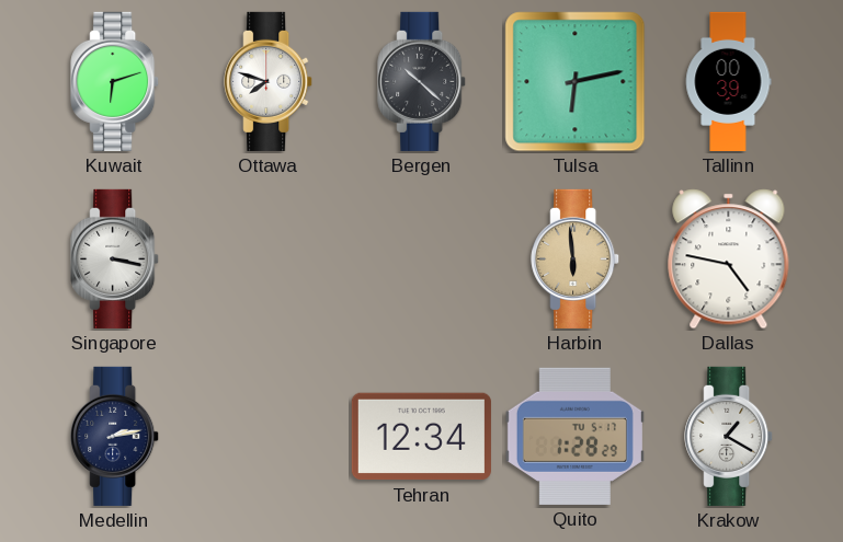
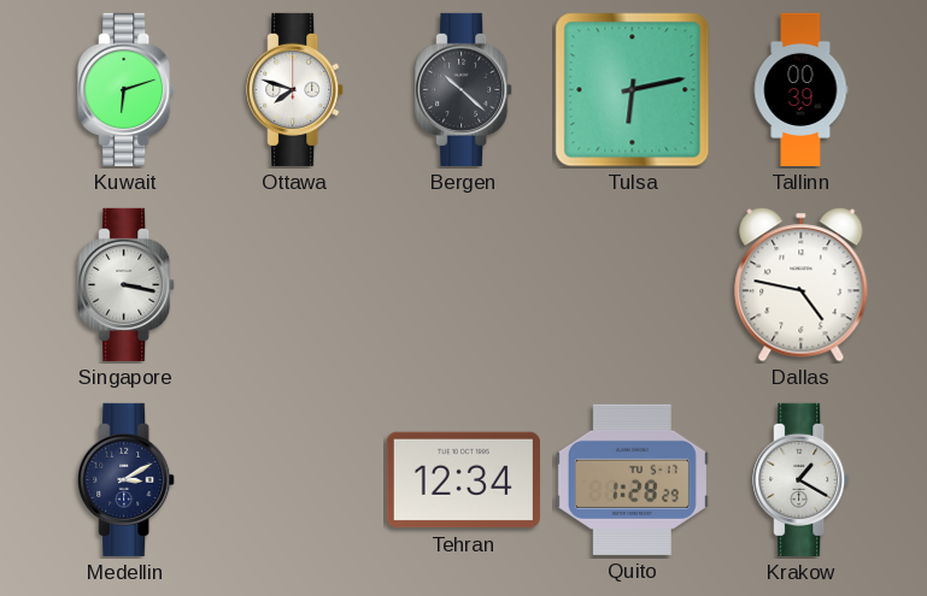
Harbin: 5:59 -> none (576, 258)
Medellin: 2:13 -> 3:10 (127, 479)
